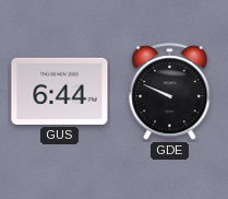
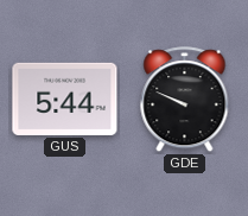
GUS: 6:44 -> 5:44 (65, 99)
